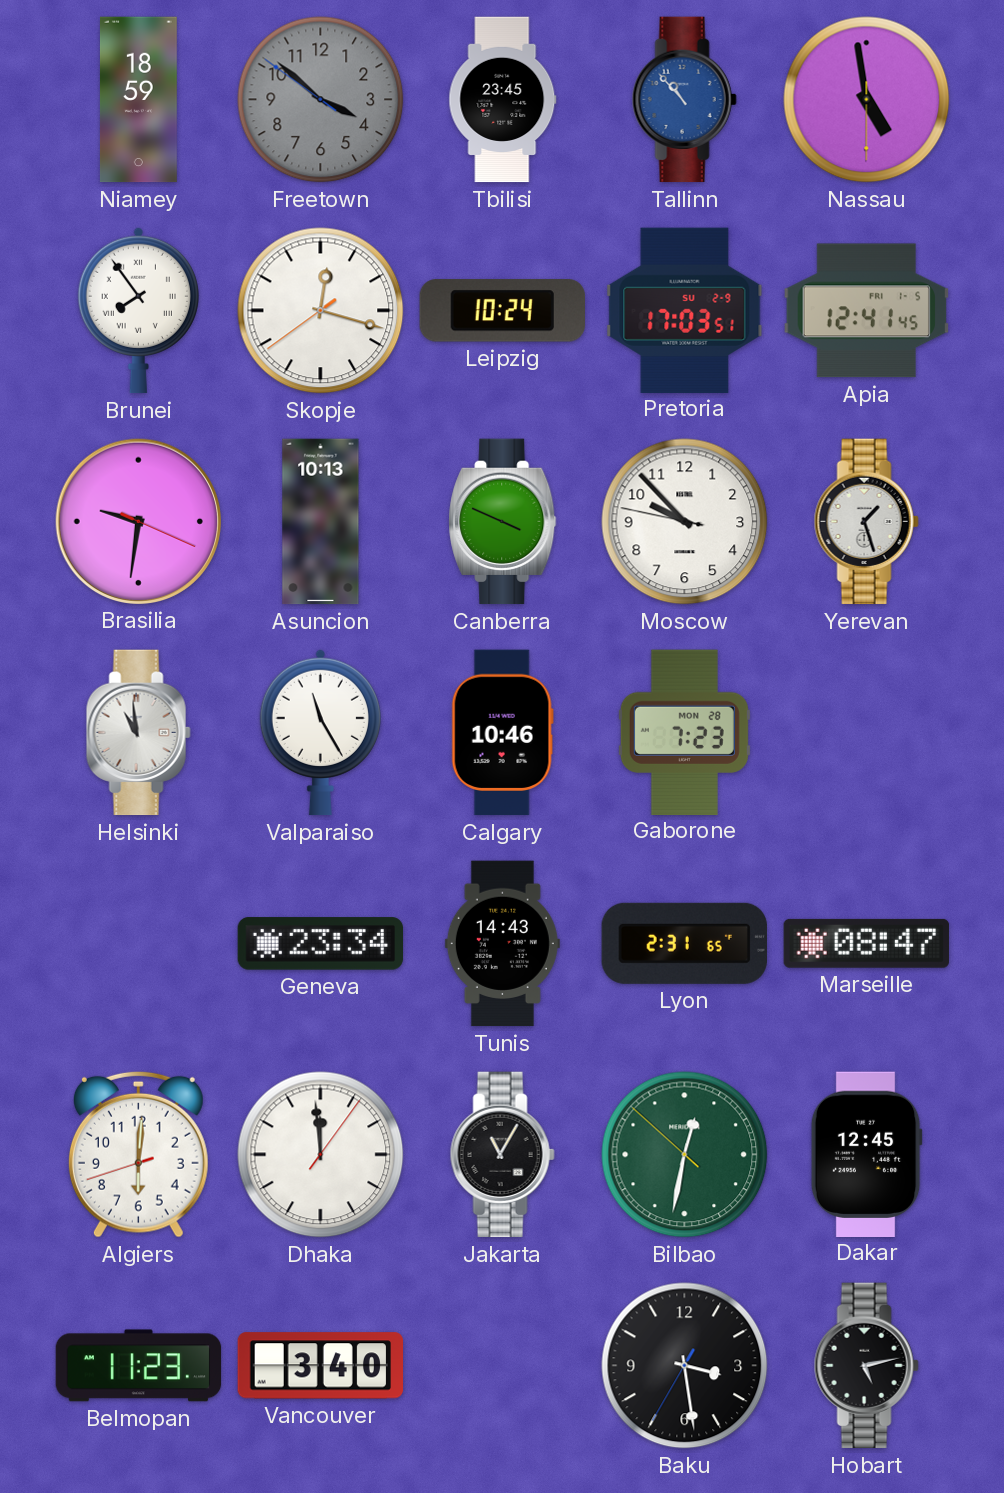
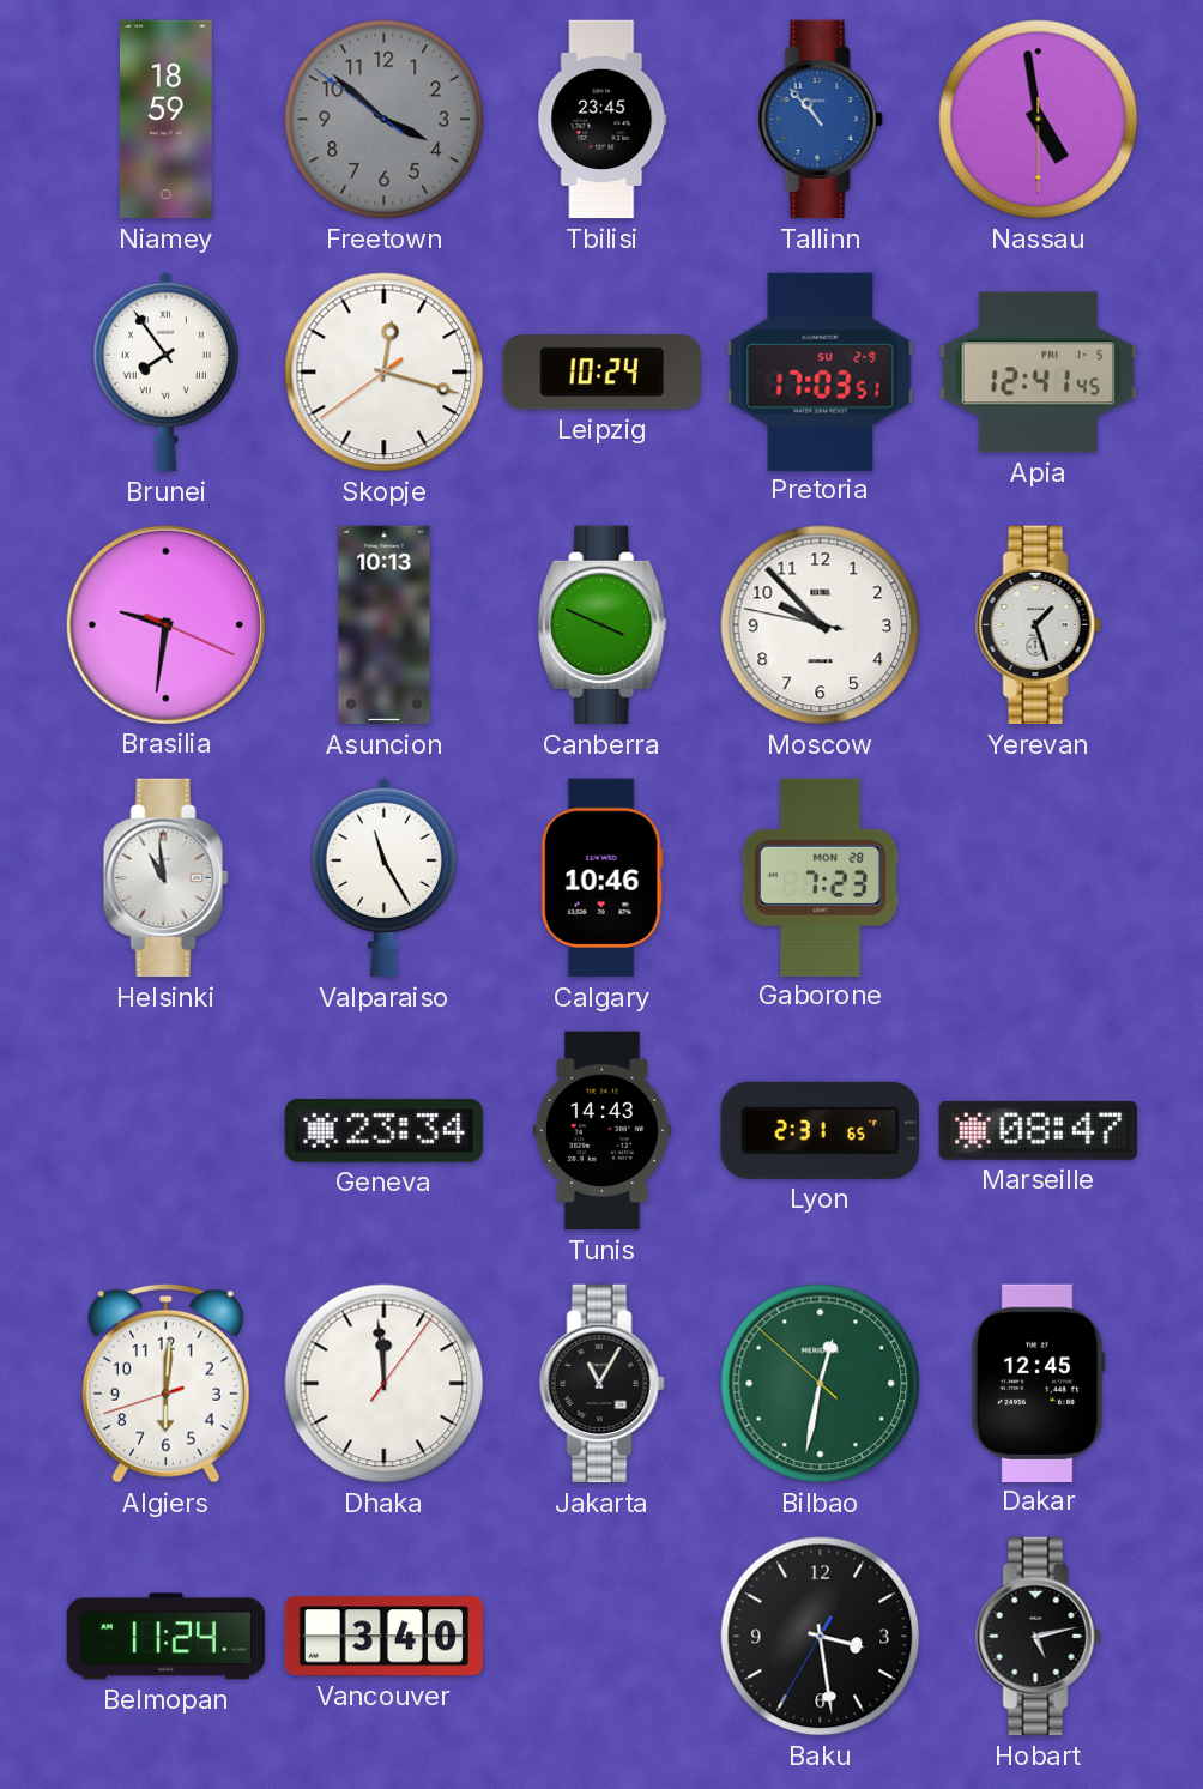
Belmopan: 11:23 -> 11:24 (167, 1637)
